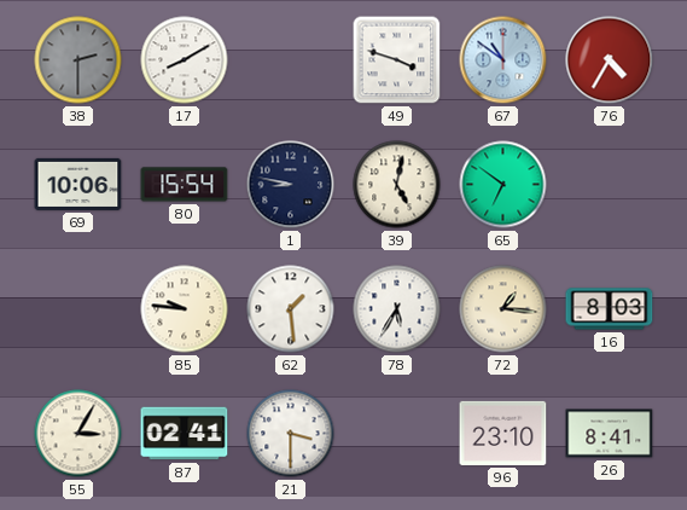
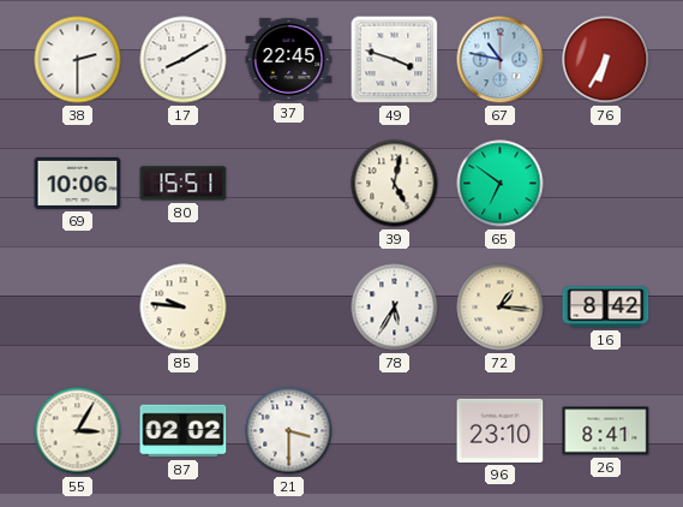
38 dial: grey -> white (78, 60)
37: none -> 22:45 (289, 59)
67: 10:51 -> 10:47 (501, 60)
76: 4:35 -> 6:35 (606, 60)
80: 15:54 -> 15:51 (184, 184)
1: 8:47 -> none (291, 185)
62: 1:29 -> none (291, 309)
16: 8:03 -> 8:42 (606, 308)
87: 02:41 -> 02:02 (184, 431)
